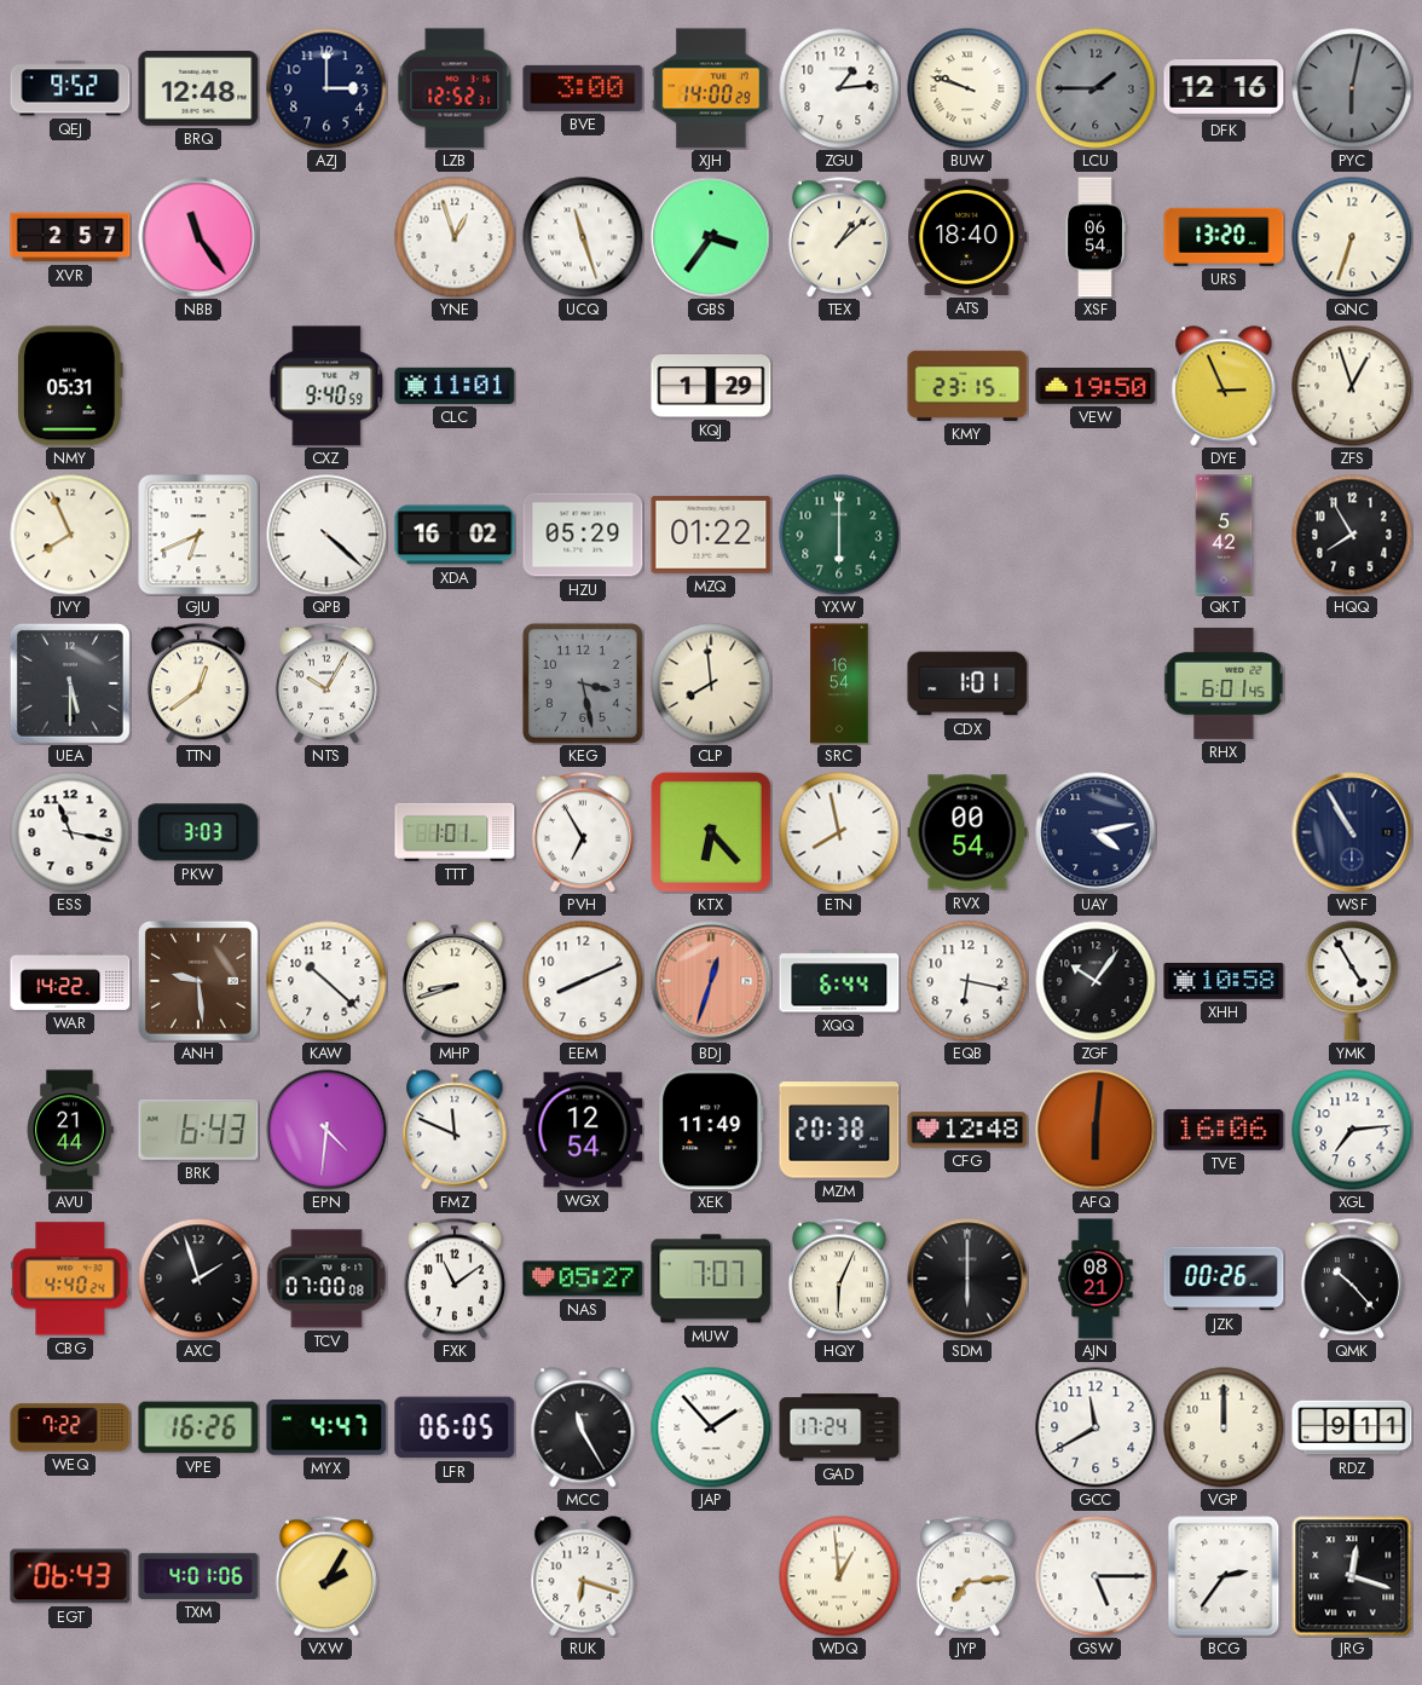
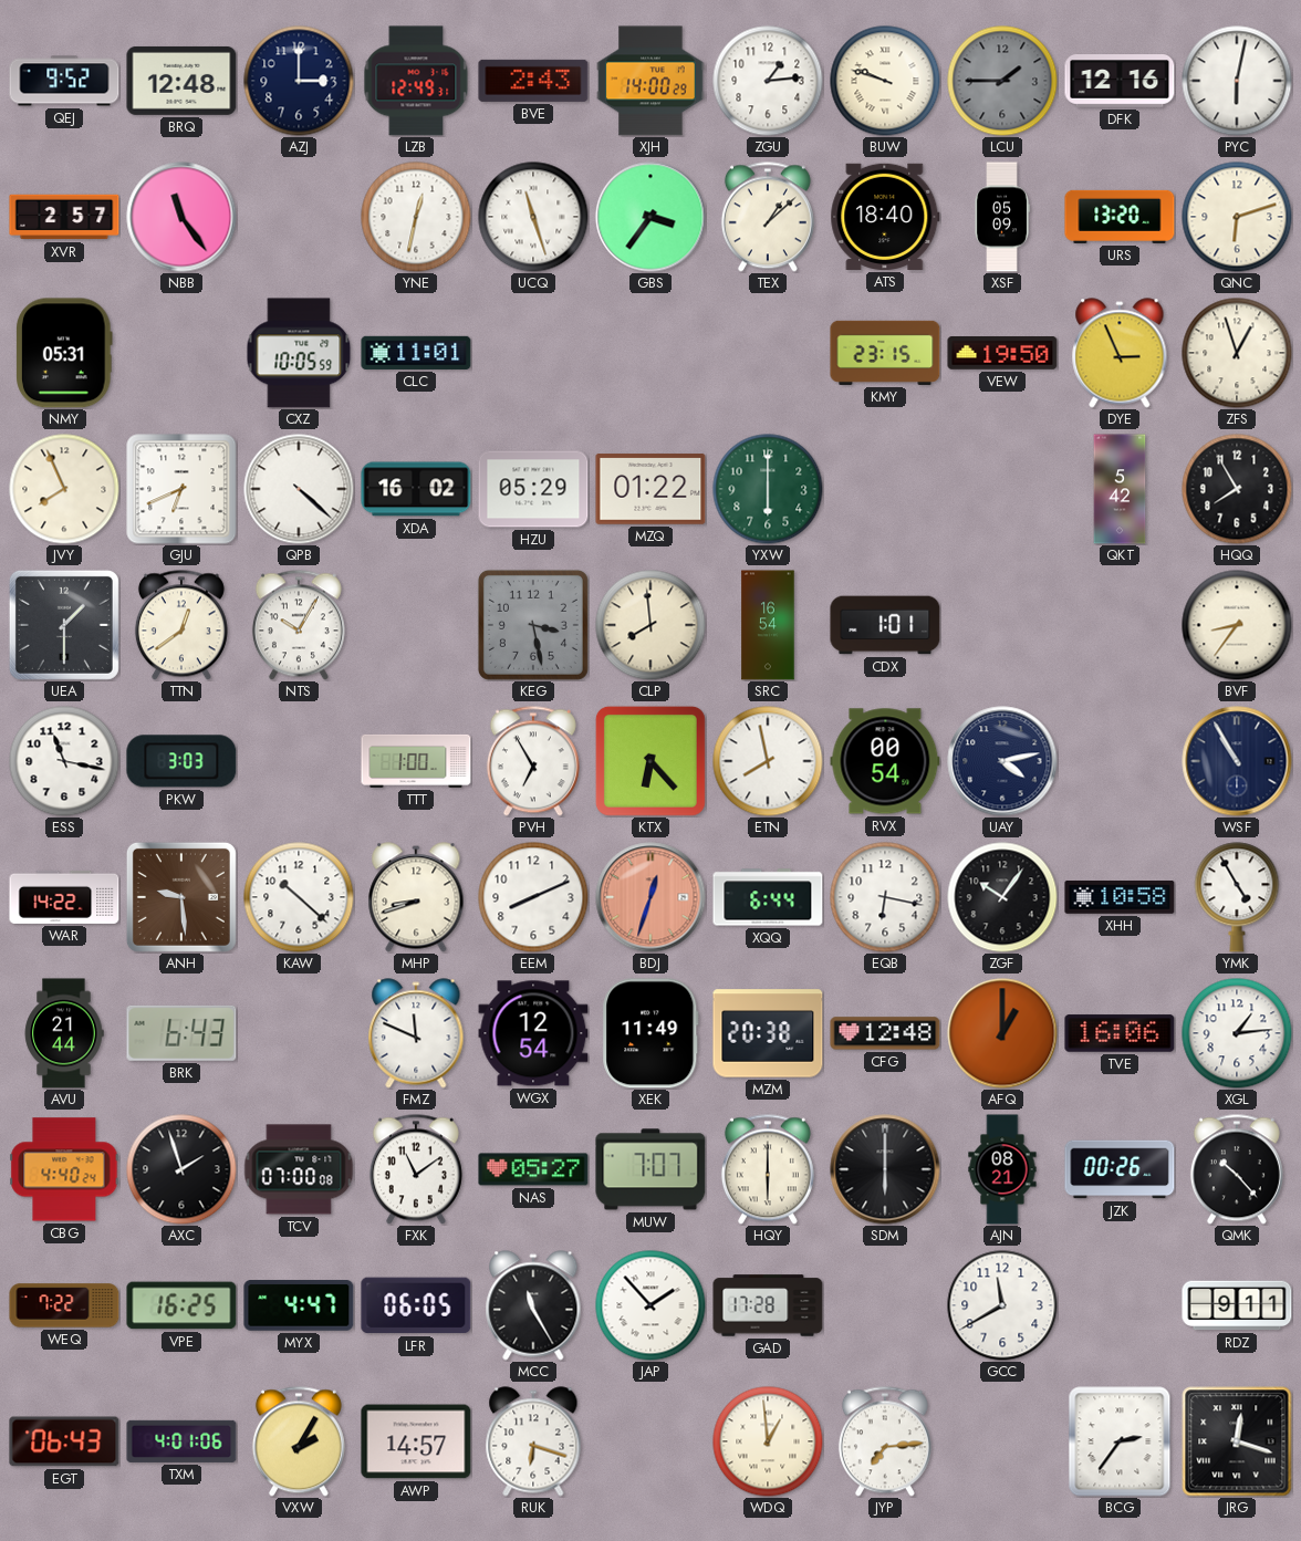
LZB: 12:52 -> 12:49 (416, 81)
BVE: 3:00 -> 2:43 (533, 81)
PYC dial: grey -> white (1237, 81)
YNE: 12:57 -> 12:32 (416, 217)
XSF: 06:54 -> 05:09 (1002, 217)
QNC: 6:33 -> 6:12 (1237, 217)
CXZ: 9:40 -> 10:05 (299, 353)
KQJ: 1:29 -> none (711, 386)
UEA: 5:30 -> 1:30 (64, 625)
RHX: 6:01 -> none (1224, 683)
BVF: none -> 8:36 (1237, 625)
TTT: 1:01 -> 1:00 (416, 761)
EPN: 4:31 -> none (326, 1130)
AFQ: 6:01 -> 1:00 (1002, 1033)
XGL: 7:14 -> 1:14 (1237, 1033)
HQY: 6:04 -> 6:00 (768, 1169)
VPE: 16:26 -> 16:25 (181, 1305)
GAD: 17:24 -> 17:28 (768, 1305)
VGP: 12:00 -> none (1224, 1427)
AWP: none -> 14:57 (416, 1441)
GSW: 5:15 -> none (1096, 1576)
